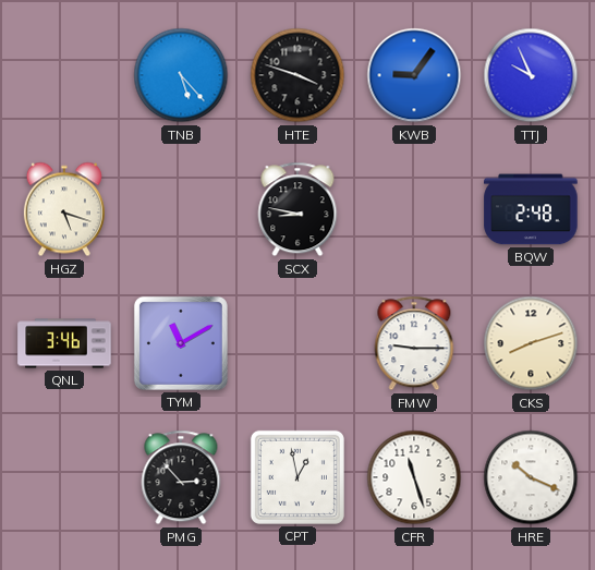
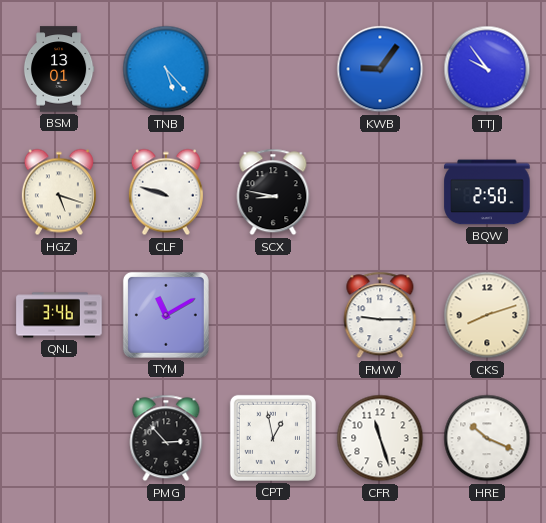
BSM: none -> 13:01 (59, 69)
HTE: 3:48 -> none (297, 75)
TTJ: 9:56 -> 9:54 (487, 69)
CLF: none -> 9:48 (166, 192)
BQW: 2:48 -> 2:50 (487, 192)
